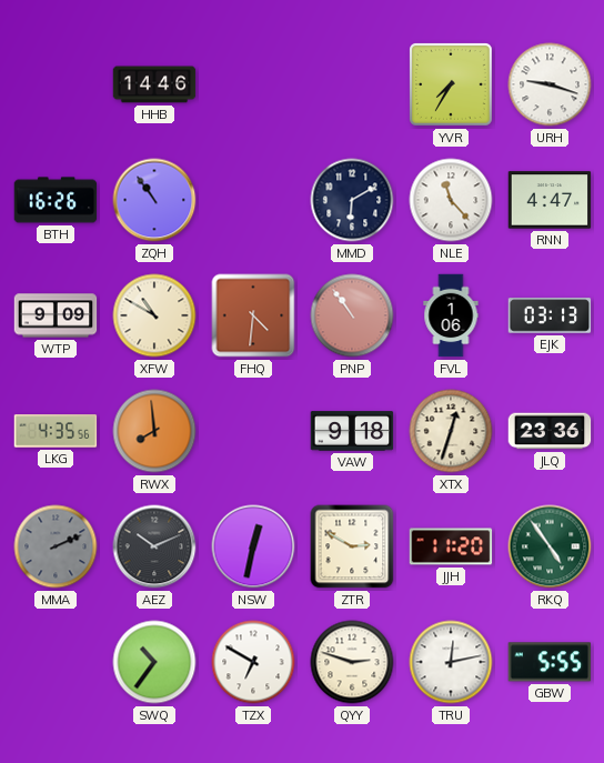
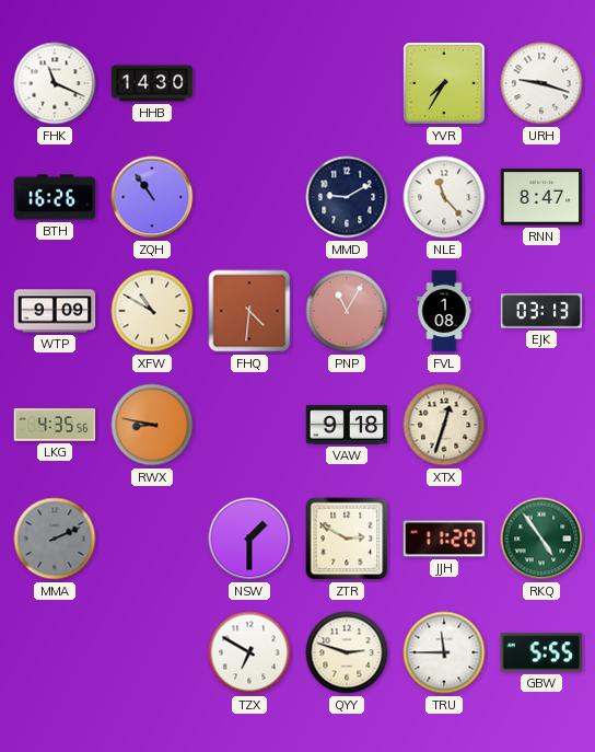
FHK: none -> 11:19 (55, 83)
HHB: 14:46 -> 14:30 (152, 83)
MMD: 6:10 -> 9:10 (347, 197)
RNN: 4:47 -> 8:47 (541, 197)
PNP: 10:54 -> 11:05 (347, 311)
FVL: 1:06 -> 1:08 (444, 311)
RWX: 7:59 -> 8:47 (152, 425)
JLQ: 23:36 -> none (550, 431)
AEZ: 10:11 -> none (154, 546)
NSW: 12:32 -> 1:30 (249, 539)
SWQ: 10:36 -> none (154, 662)
TRU: 12:13 -> 11:45 (444, 652)
